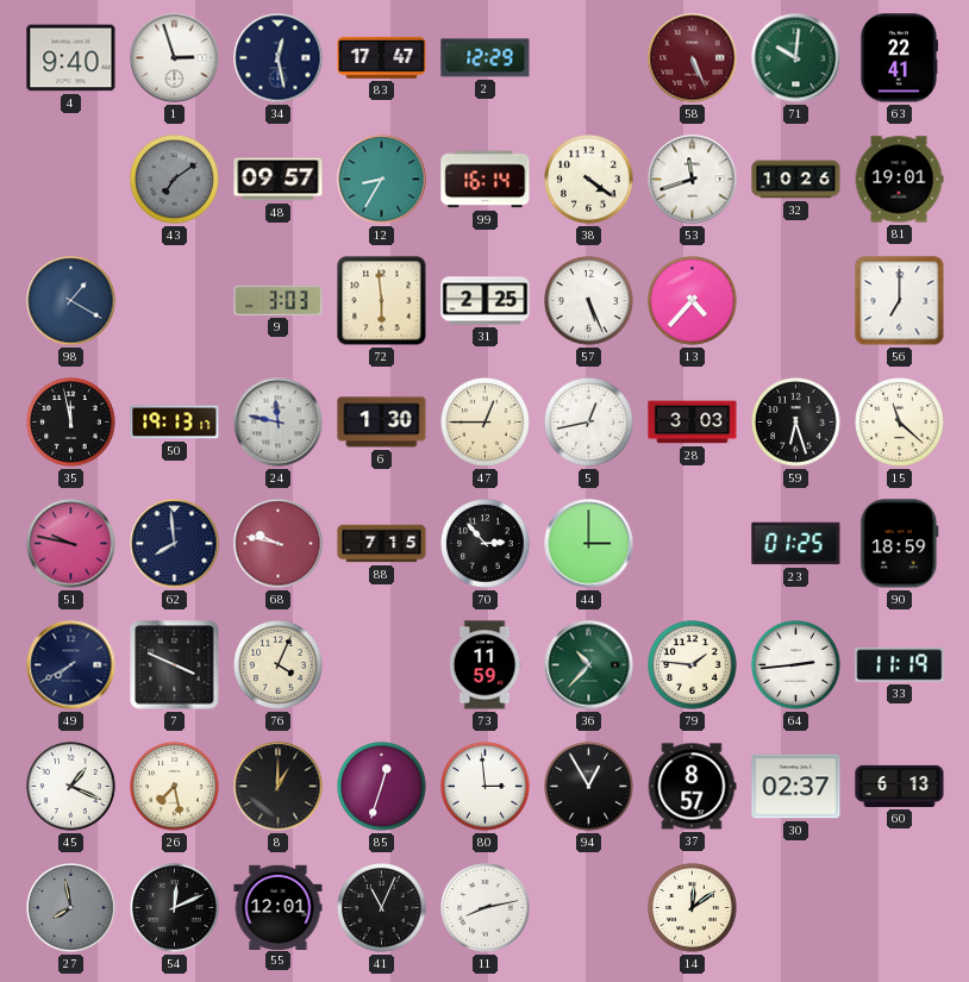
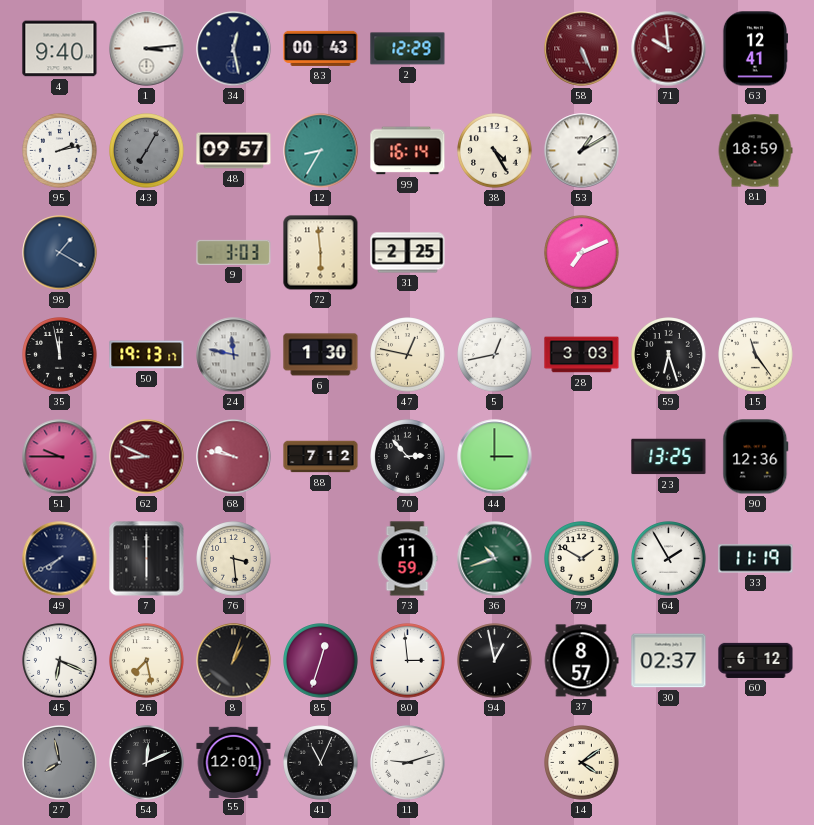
1: 2:57 -> 3:14 (147, 49)
83: 17:47 -> 00:43 (321, 48)
71: 10:01 -> 9:59 (669, 49)
71 dial: green -> burgundy (669, 49)
63: 22:41 -> 12:41 (754, 49)
95: none -> 2:13 (60, 151)
43: 7:09 -> 7:05 (147, 151)
38: 4:21 -> 4:25 (495, 151)
53: 11:42 -> 1:10 (582, 151)
32: 10:26 -> none (796, 180)
81: 19:01 -> 18:59 (755, 151)
57: 5:26 -> none (589, 301)
13: 4:37 -> 7:11 (582, 253)
56: 7:00 -> none (900, 301)
47: 12:45 -> 12:47 (408, 355)
15: 11:22 -> 11:24 (756, 355)
51: 9:47 -> 9:45 (60, 457)
62: 7:59 -> 8:49 (147, 457)
62 dial: navy -> burgundy (147, 457)
88: 7:15 -> 7:12 (321, 457)
23: 01:25 -> 13:25 (669, 457)
90: 18:59 -> 12:36 (756, 457)
7: 3:49 -> 6:00 (147, 559)
76: 4:04 -> 3:29 (234, 559)
36: 10:37 -> 10:42 (495, 559)
79: 1:46 -> 1:50 (582, 559)
64: 2:44 -> 1:55 (669, 559)
45: 1:19 -> 6:19 (60, 661)
8: 1:00 -> 1:03 (234, 661)
94: 12:55 -> 12:58 (495, 661)
60: 6:13 -> 6:12 (756, 660)
11: 8:13 -> 9:12 (408, 763)
14: 12:09 -> 4:09 (582, 763)
